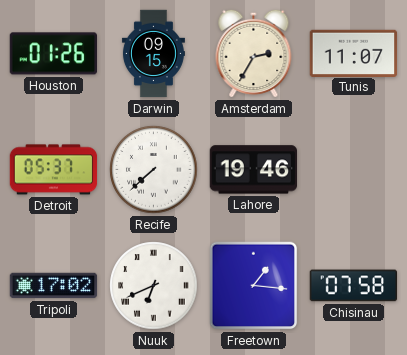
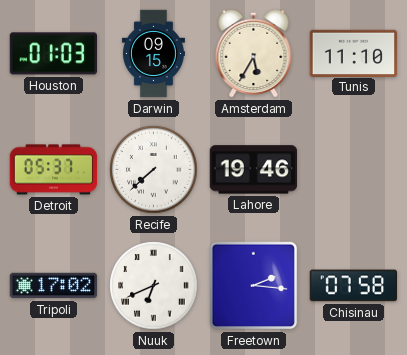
Houston: 01:26 -> 01:03 (54, 54)
Amsterdam: 2:35 -> 5:35 (254, 53)
Tunis: 11:07 -> 11:10 (354, 53)
Freetown: 1:16 -> 2:16 (254, 286)
